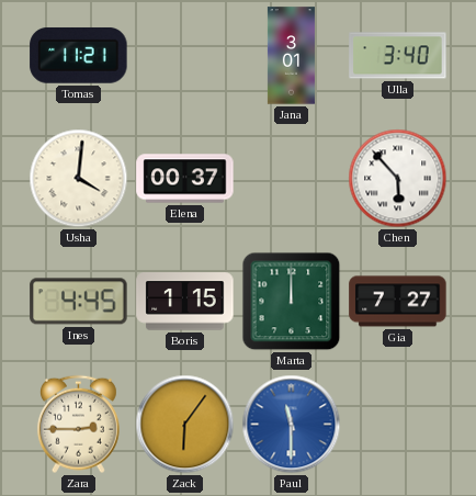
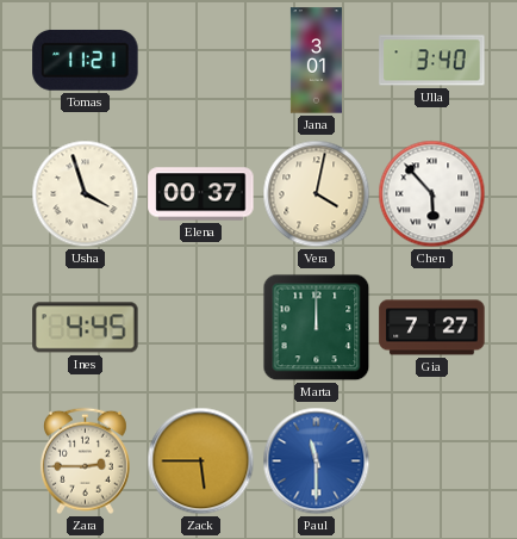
Usha: 4:01 -> 3:57 (86, 194)
Vera: none -> 4:02 (317, 194)
Boris: 1:15 -> none (185, 302)
Zack: 6:06 -> 5:45 (201, 461)
